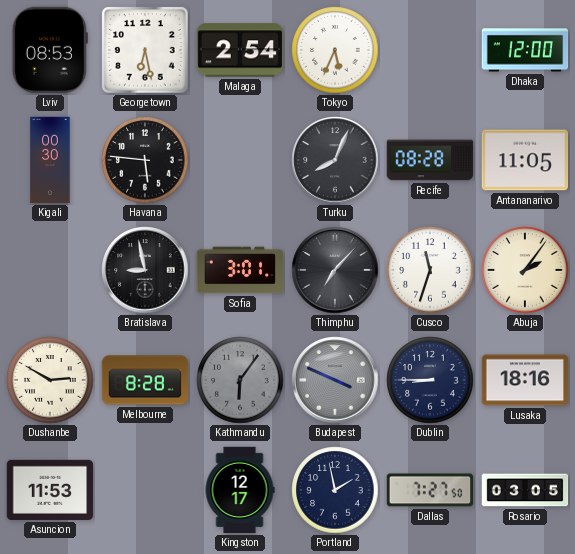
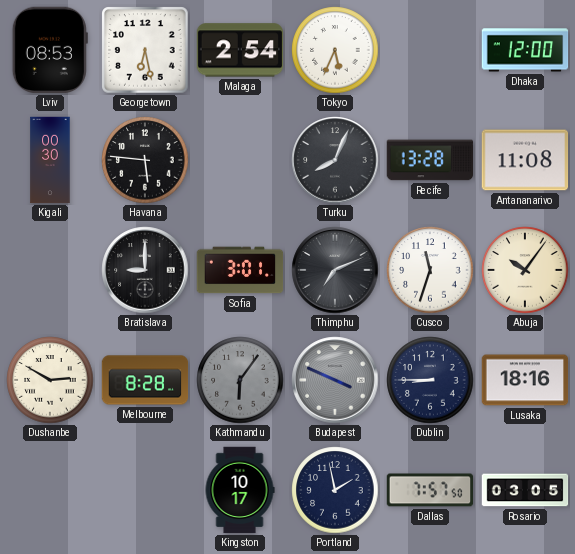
Recife: 08:28 -> 13:28 (430, 160)
Antananarivo: 11:05 -> 11:08 (525, 160)
Bratislava: 8:58 -> 9:00 (145, 270)
Thimphu: 7:07 -> 7:11 (335, 270)
Abuja: 2:06 -> 10:06 (525, 270)
Asuncion: 11:53 -> none (50, 490)
Kingston: 12:17 -> 10:17 (240, 490)
Dallas: 7:27 -> 7:57 (430, 490)
